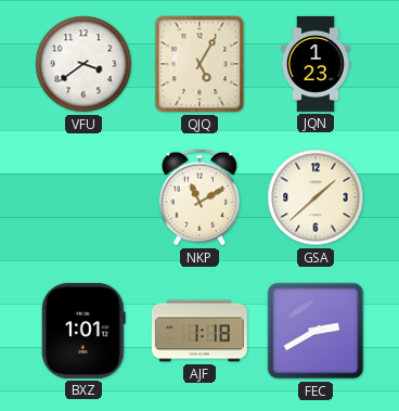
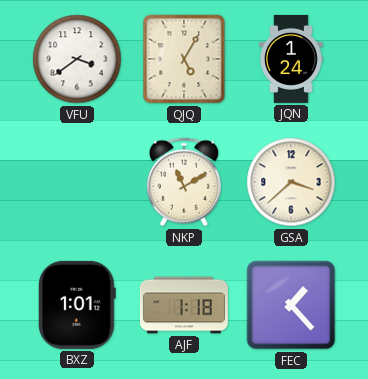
JQN: 1:23 -> 1:24 (291, 59)
GSA: 1:38 -> 3:38 (291, 182)
FEC: 2:40 -> 1:23 (291, 305)
